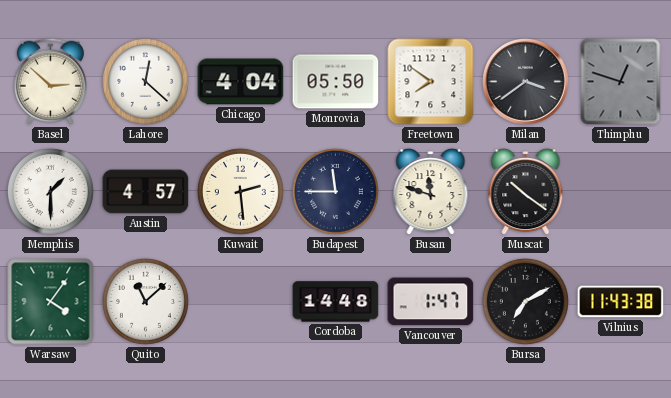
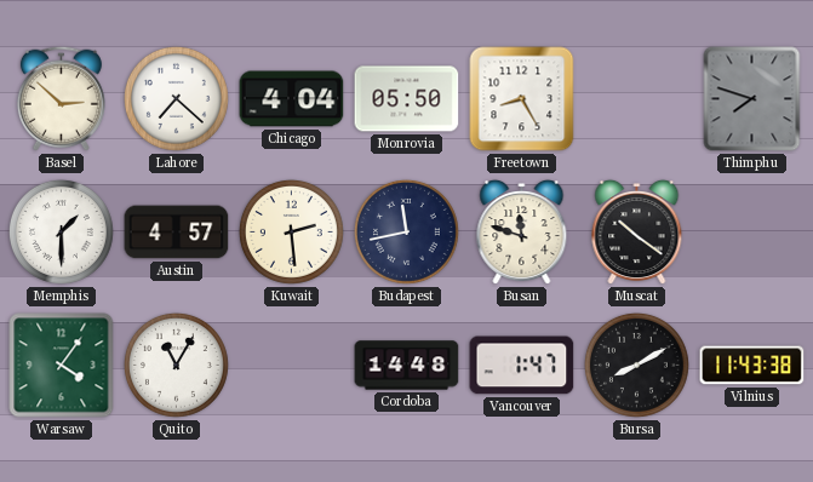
Lahore: 12:22 -> 7:22 (176, 98)
Freetown: 7:51 -> 8:25 (522, 99)
Milan: 3:39 -> none (526, 82)
Thimphu: 12:48 -> 7:48 (752, 99)
Budapest: 11:45 -> 11:43 (406, 231)
Quito: 11:08 -> 11:05 (176, 365)
Bursa: 7:10 -> 8:10 (636, 365)
